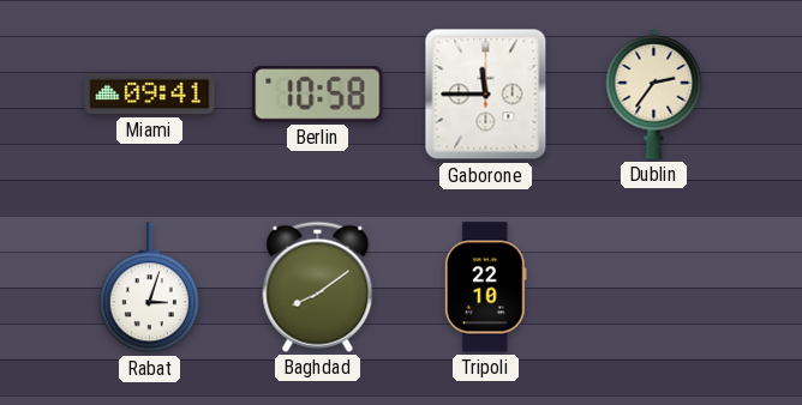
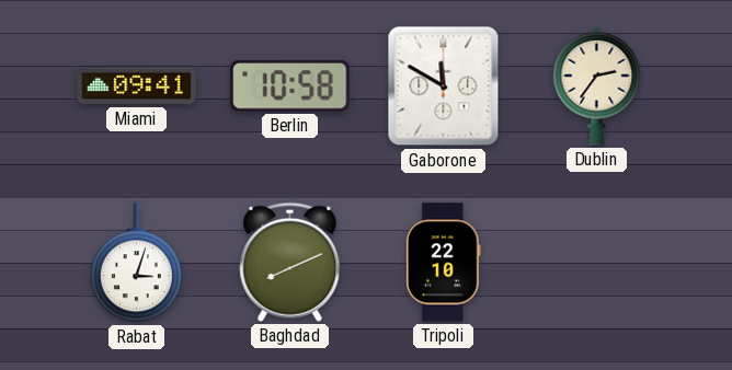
Gaborone: 11:45 -> 11:50 (444, 86)
Baghdad: 8:09 -> 8:11 (290, 262)
